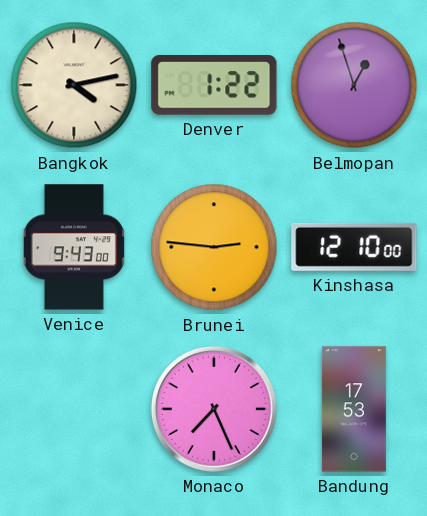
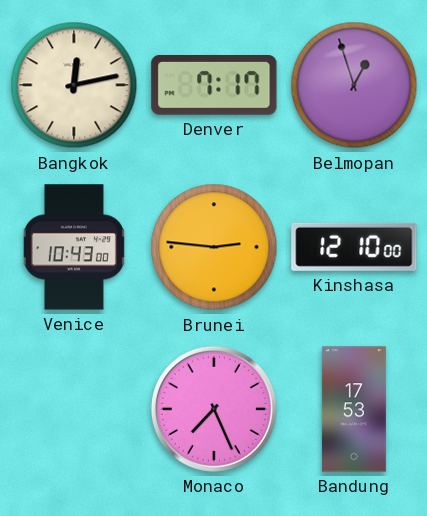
Bangkok: 4:13 -> 12:13 (74, 85)
Denver: 1:22 -> 7:17 (214, 86)
Venice: 9:43 -> 10:43 (74, 247)
